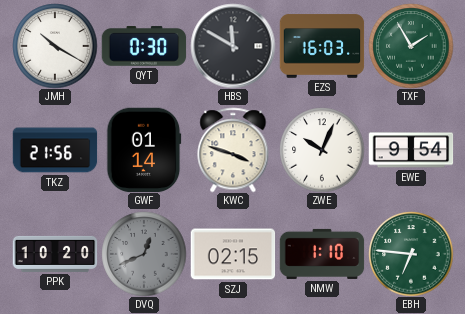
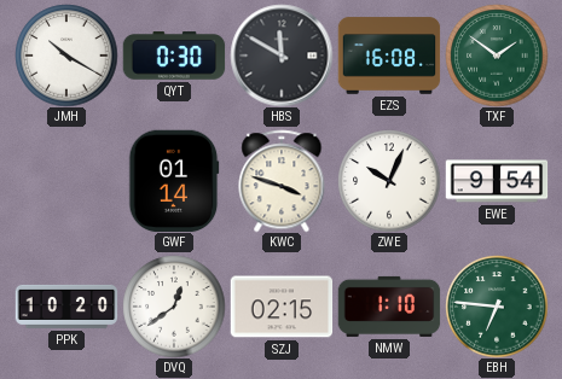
EZS: 16:03 -> 16:08 (389, 56)
TXF: 1:55 -> 1:51 (497, 56)
TKZ: 21:56 -> none (55, 150)
DVQ: 12:41 -> 12:39 (174, 307)
DVQ dial: grey -> white (174, 307)
